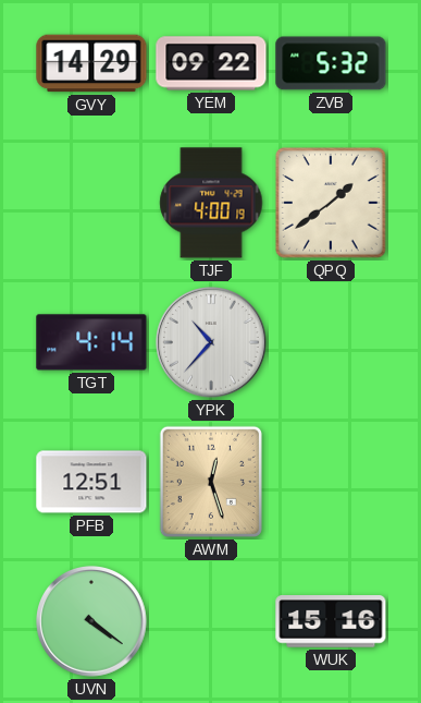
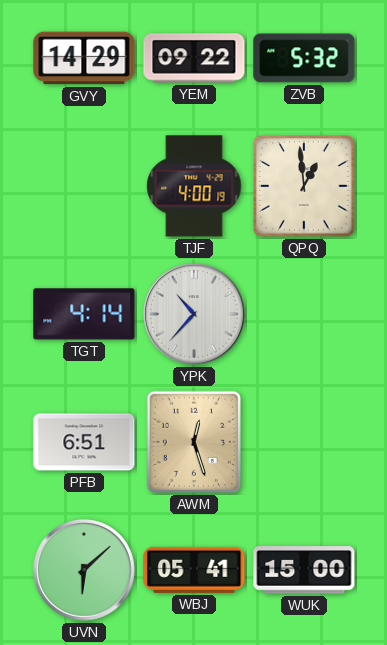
QPQ: 1:39 -> 12:59 (305, 187)
PFB: 12:51 -> 6:51 (84, 442)
UVN: 4:21 -> 6:08 (85, 571)
WBJ: none -> 05:41 (194, 570)
WUK: 15:16 -> 15:00 (304, 570)
